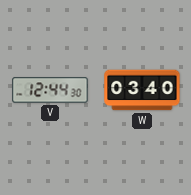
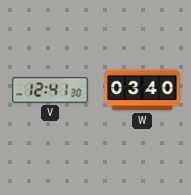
V: 12:44 -> 12:41 (50, 90)
